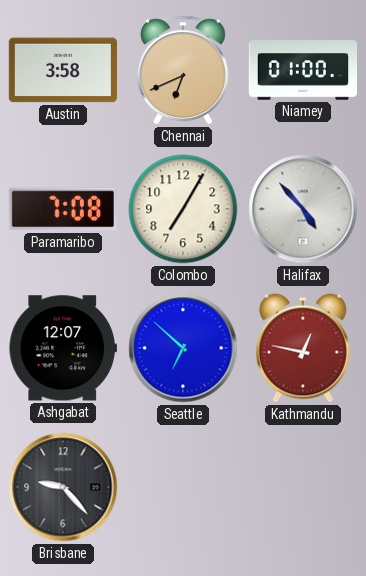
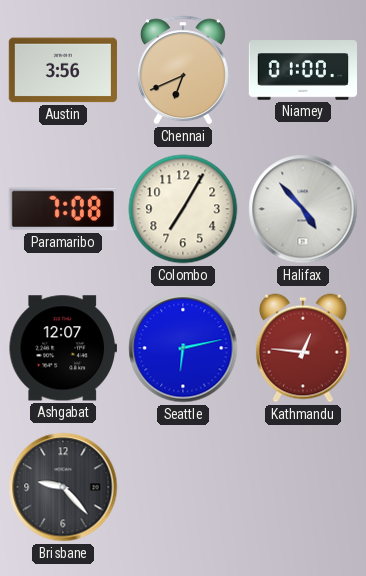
Austin: 3:58 -> 3:56 (63, 70)
Seattle: 6:52 -> 6:13 (183, 348)
Kathmandu: 12:47 -> 12:46 (303, 348)
